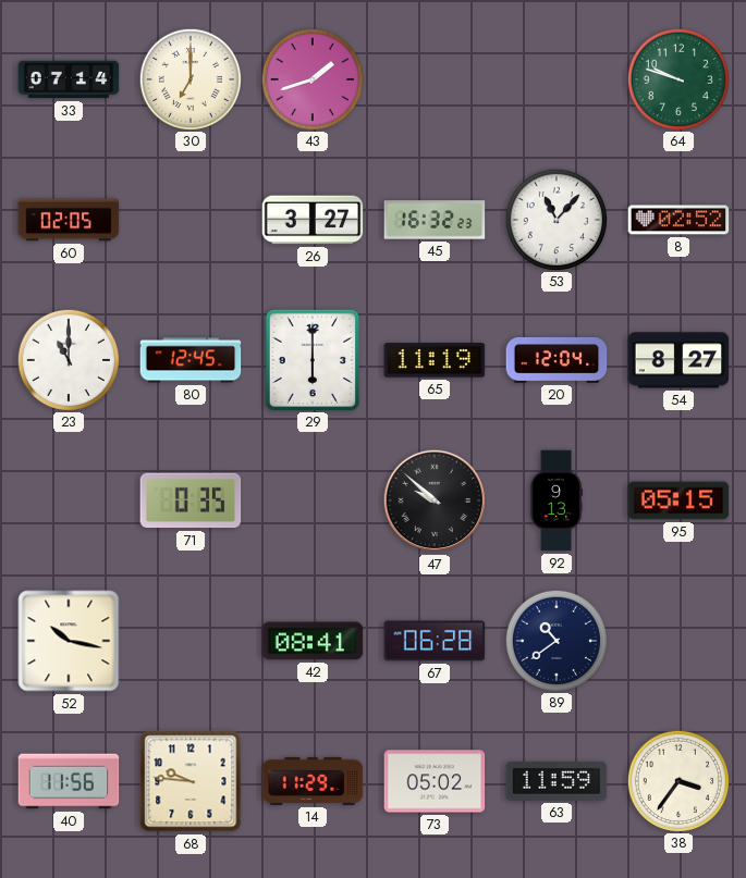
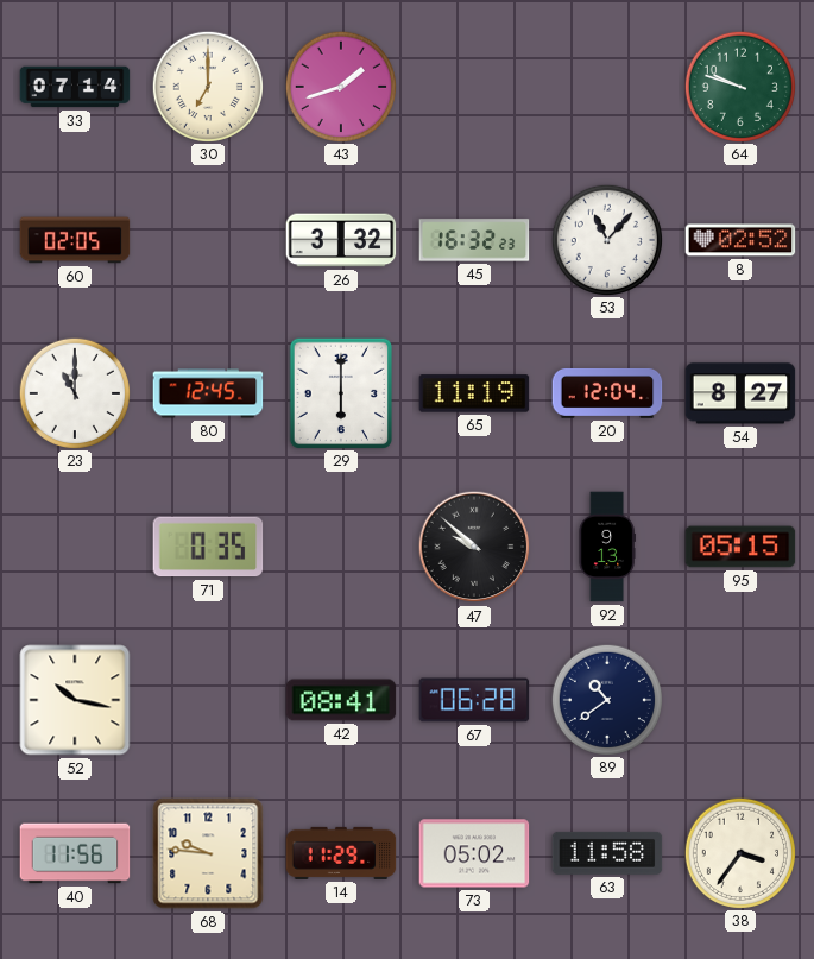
26: 3:27 -> 3:32 (341, 240)
63: 11:59 -> 11:58 (607, 853)
